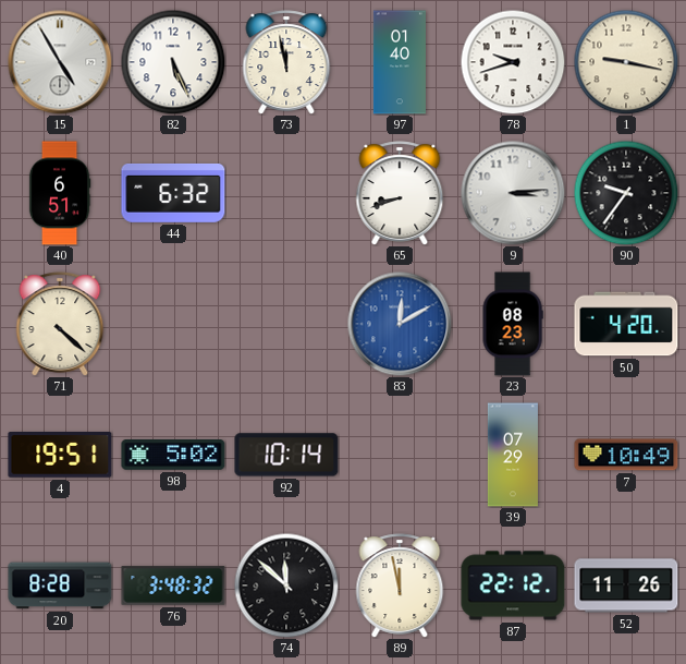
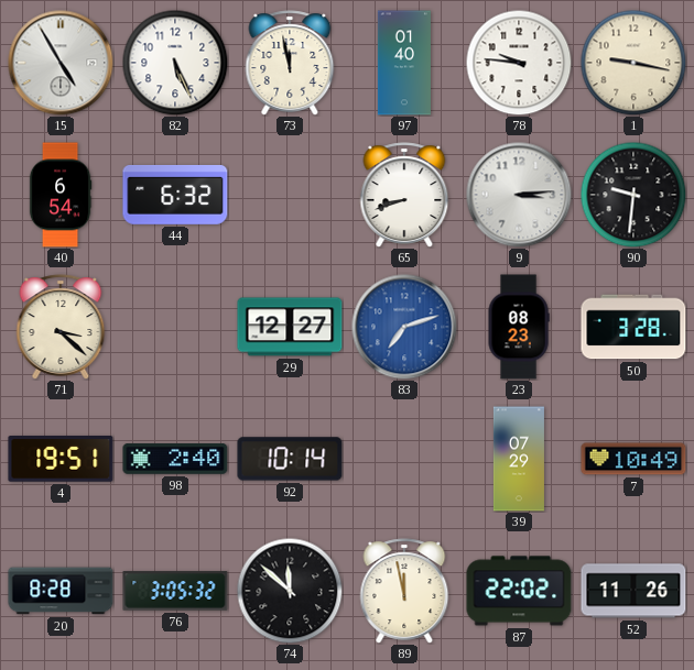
78: 9:42 -> 9:46 (519, 63)
40: 6:51 -> 6:54 (61, 195)
90: 9:36 -> 9:31 (633, 195)
71: 4:22 -> 3:22 (61, 327)
29: none -> 12:27 (290, 327)
83: 12:10 -> 7:12 (404, 327)
50: 4:20 -> 3:28 (633, 327)
98: 5:02 -> 2:40 (175, 460)
76: 3:48 -> 3:05 (175, 591)
87: 22:12 -> 22:02 (519, 591)
